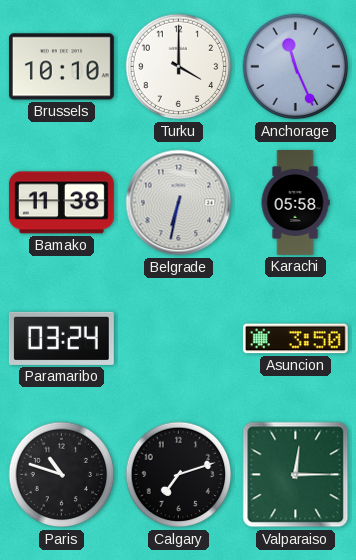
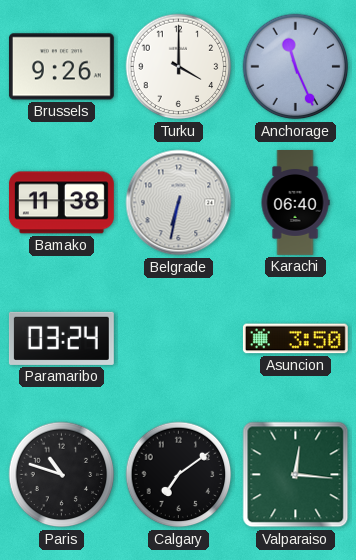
Brussels: 10:10 -> 9:26 (61, 67)
Karachi: 05:58 -> 06:40 (295, 203)
Calgary: 7:12 -> 7:09 (179, 475)
Valparaiso: 12:15 -> 12:16 (296, 475)
